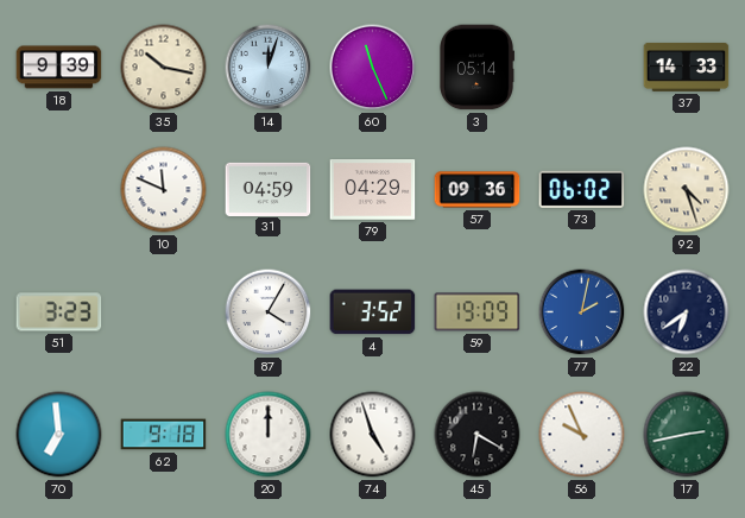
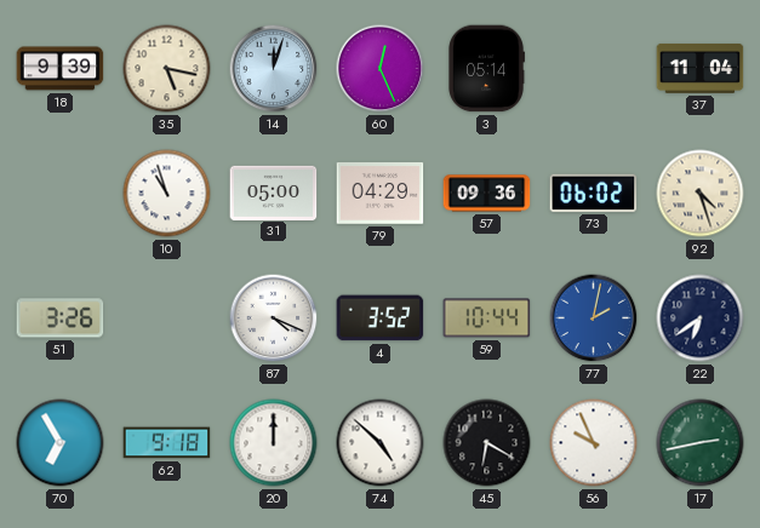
35: 10:17 -> 5:17 (167, 69)
60: 11:26 -> 12:26 (381, 69)
37: 14:33 -> 11:04 (701, 68)
10: 11:49 -> 10:57 (167, 194)
31: 04:59 -> 05:00 (274, 193)
51: 3:23 -> 3:26 (61, 318)
87: 4:05 -> 4:19 (274, 318)
59: 19:09 -> 10:44 (487, 318)
70: 6:59 -> 6:55 (61, 443)
74: 4:57 -> 4:52 (381, 443)
